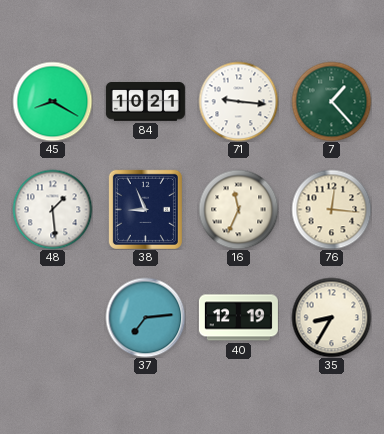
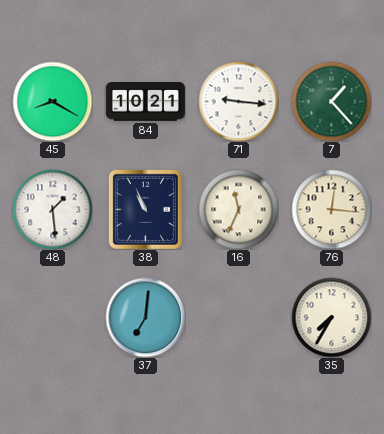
38: 8:56 -> 10:56 (145, 209)
37: 7:14 -> 7:01 (145, 317)
40: 12:19 -> none (238, 318)
35: 8:35 -> 7:35 (331, 317)
